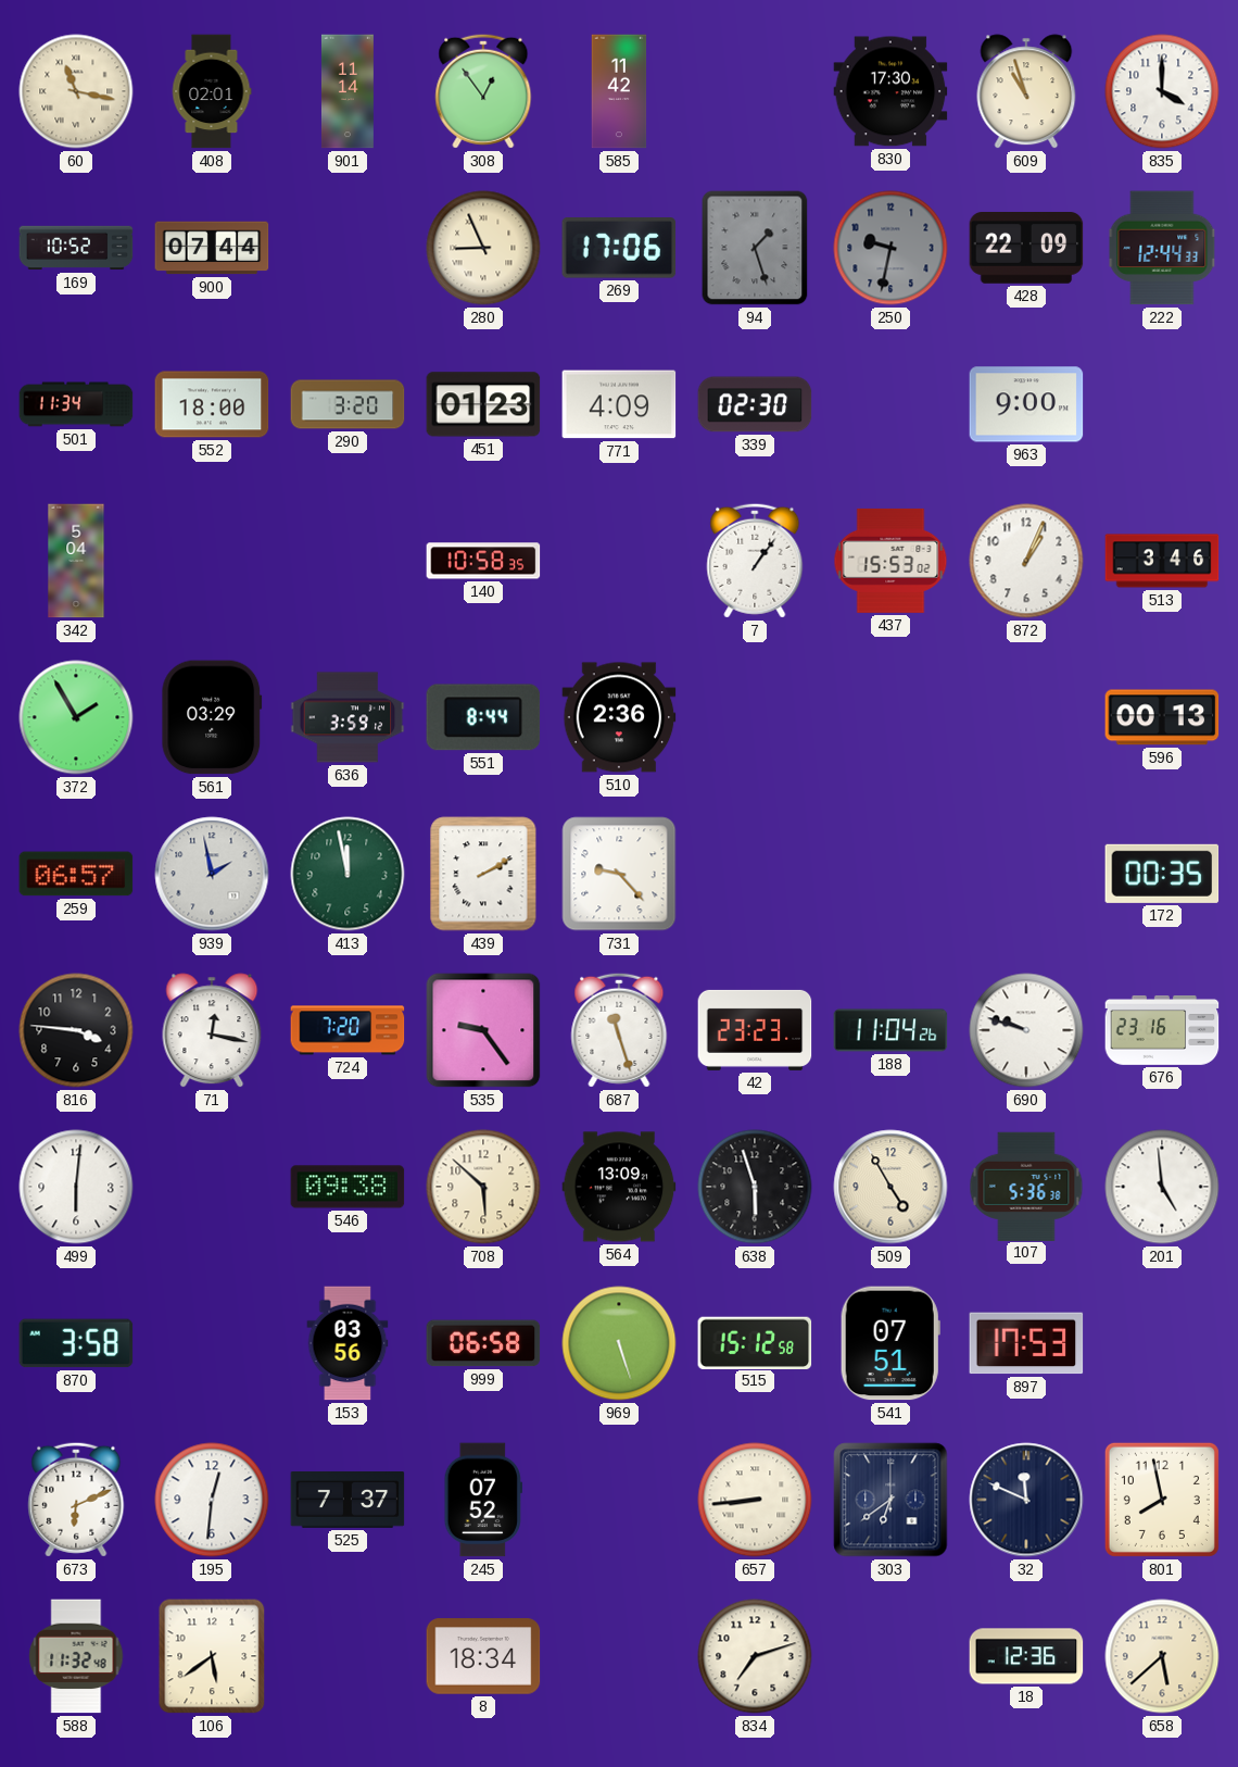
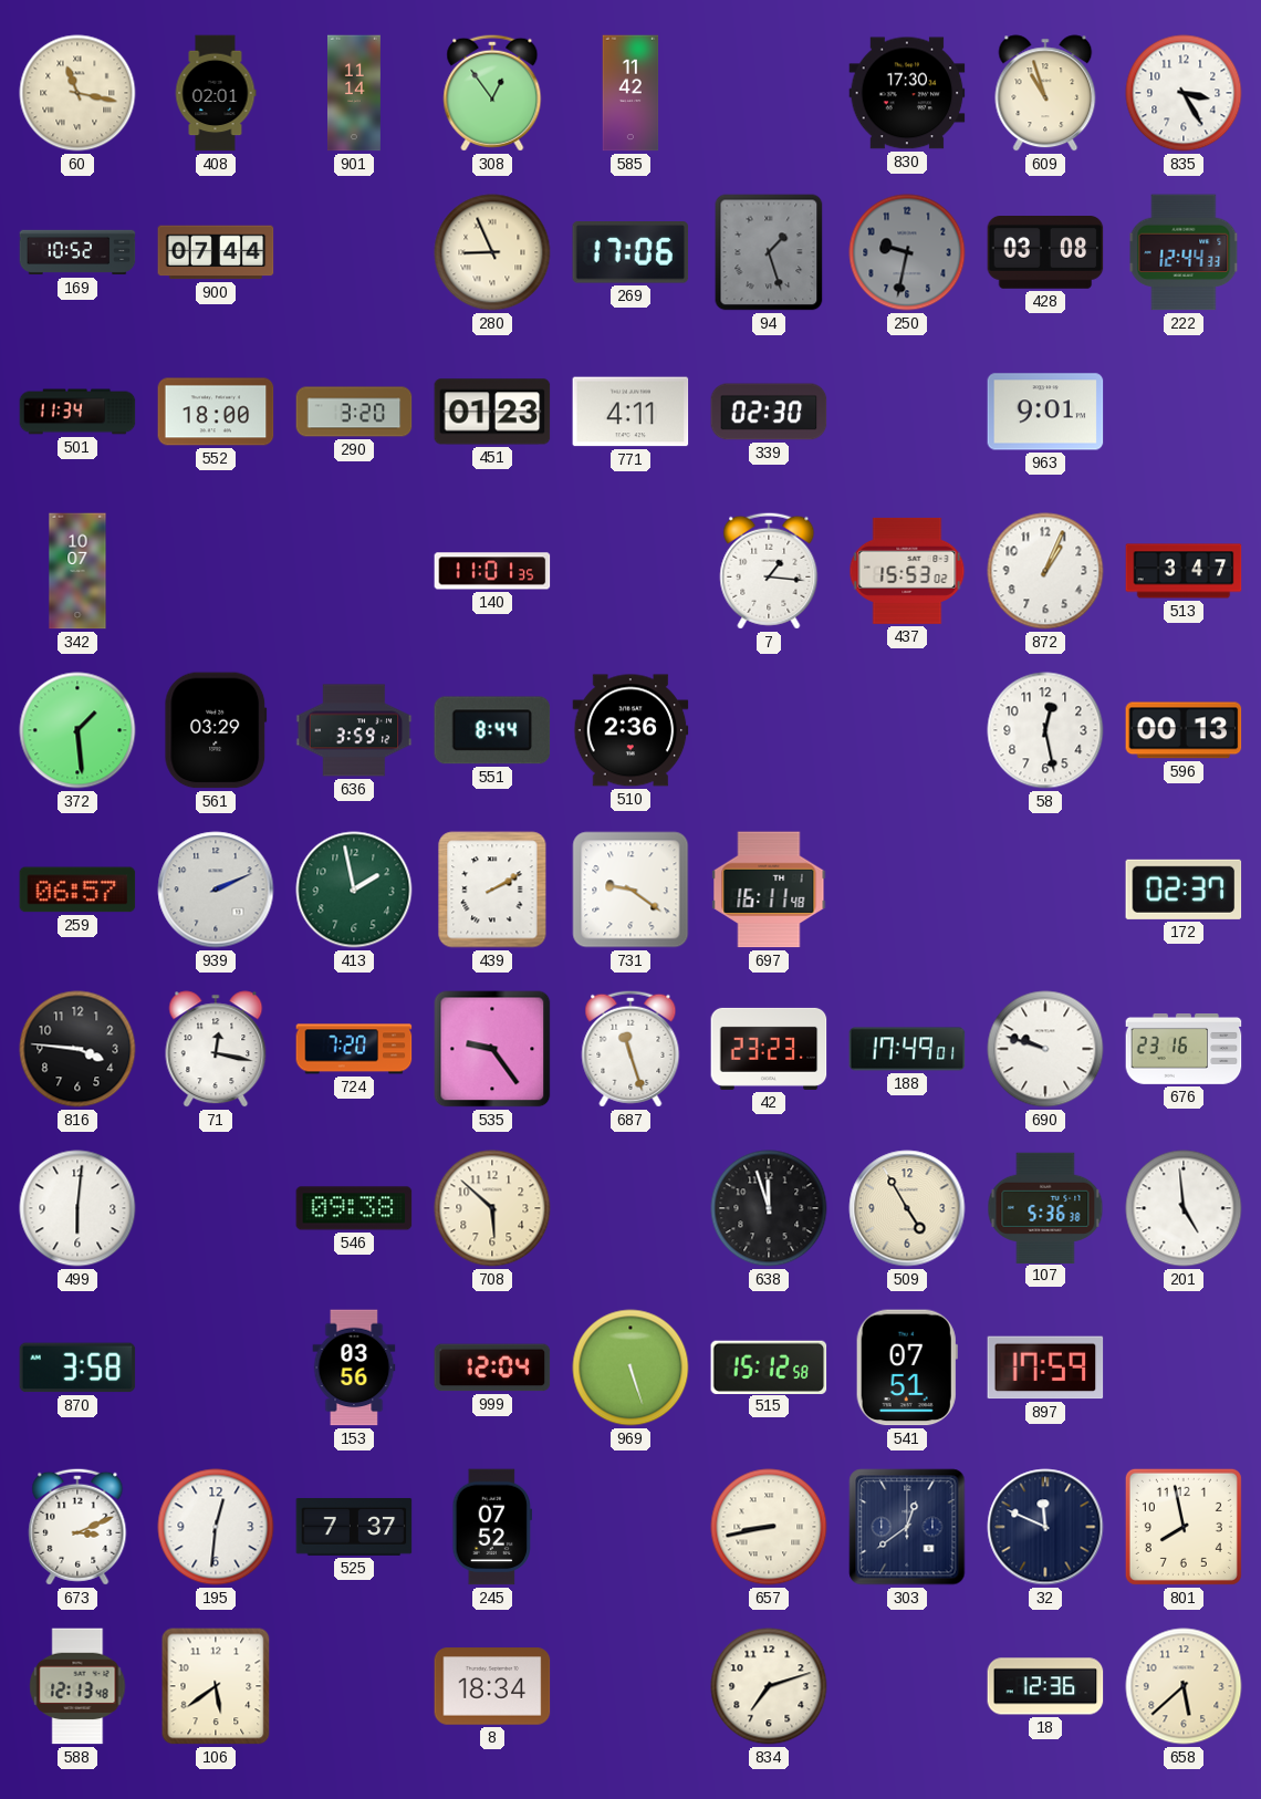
835: 4:00 -> 3:25 (1184, 93)
428: 22:09 -> 03:08 (1045, 252)
771: 4:09 -> 4:11 (630, 412)
963: 9:00 -> 9:01 (1045, 412)
342: 5:04 -> 10:07 (77, 571)
140: 10:58 -> 11:01 (492, 571)
7: 1:06 -> 1:16 (769, 571)
513: 3:46 -> 3:47 (1184, 571)
372: 1:55 -> 1:29 (77, 730)
58: none -> 12:28 (1045, 730)
939: 1:58 -> 2:11 (216, 890)
413: 11:58 -> 1:58 (354, 890)
731: 9:23 -> 9:21 (630, 890)
697: none -> 16:11 (769, 890)
172: 00:35 -> 02:37 (1184, 890)
188: 11:04 -> 17:49 (907, 1049)
564: 13:09 -> none (619, 1187)
638: 5:57 -> 11:57 (769, 1208)
999: 06:58 -> 12:04 (492, 1368)
897: 17:53 -> 17:59 (1045, 1368)
673: 6:11 -> 3:11 (77, 1527)
657: 8:44 -> 8:43 (769, 1527)
303: 6:39 -> 12:39 (907, 1527)
588: 11:32 -> 12:13 (77, 1686)
